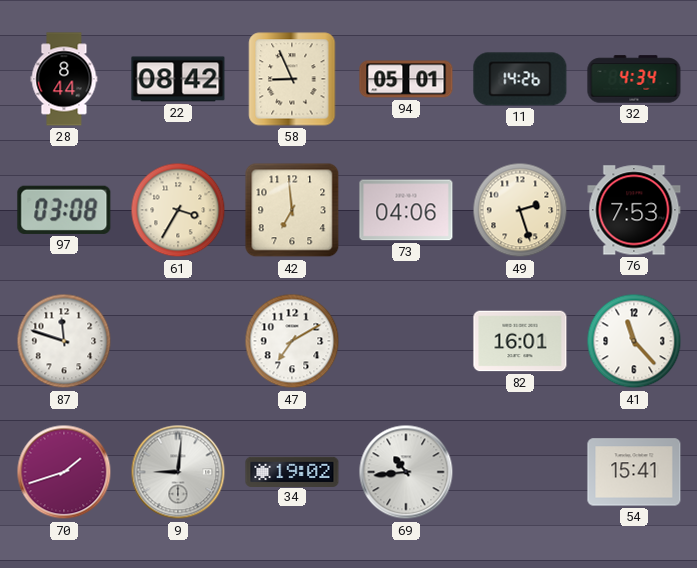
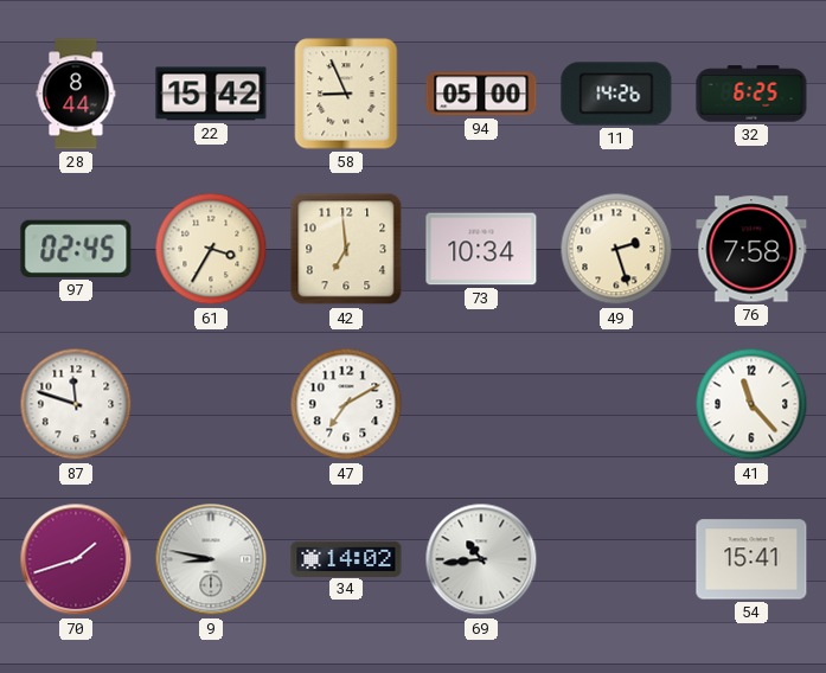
22: 08:42 -> 15:42 (211, 94)
94: 05:01 -> 05:00 (481, 94)
32: 4:34 -> 6:25 (751, 94)
97: 03:08 -> 02:45 (76, 249)
73: 04:06 -> 10:34 (481, 249)
76: 7:53 -> 7:58 (751, 249)
82: 16:01 -> none (520, 341)
9: 9:01 -> 8:47 (211, 559)
34: 19:02 -> 14:02 (346, 558)
